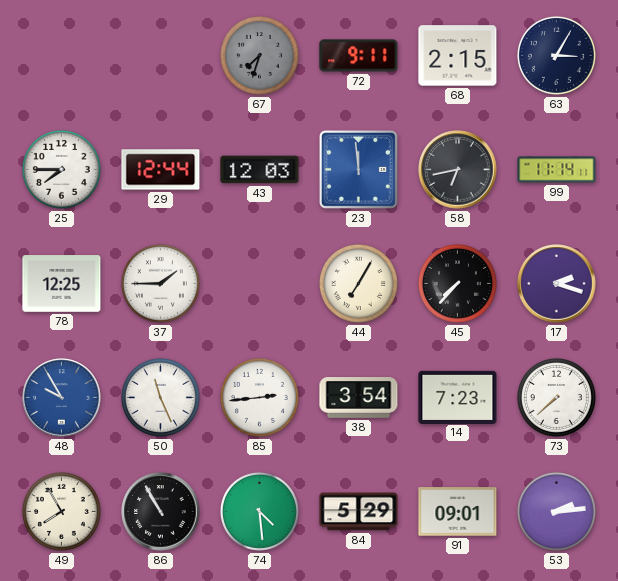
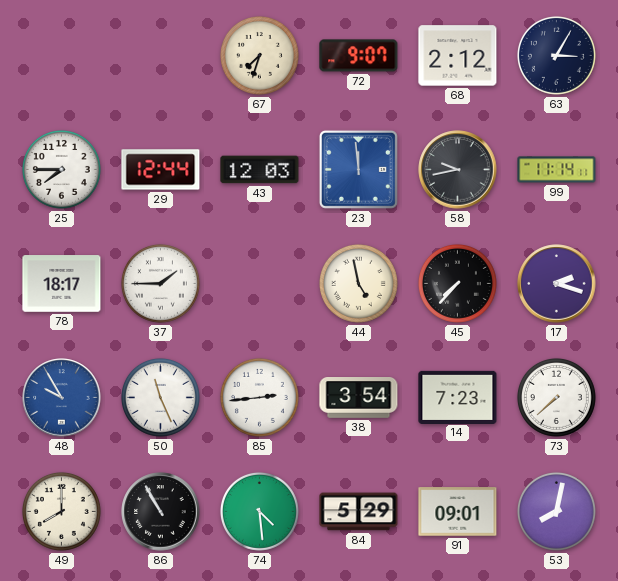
67 dial: grey -> cream (259, 55)
72: 9:11 -> 9:07 (359, 56)
68: 2:15 -> 2:12 (458, 56)
58: 6:43 -> 9:43 (458, 170)
78: 12:25 -> 18:17 (62, 284)
44: 7:05 -> 4:58 (358, 283)
49: 7:55 -> 8:00 (61, 511)
53: 2:14 -> 8:02 (556, 511)
